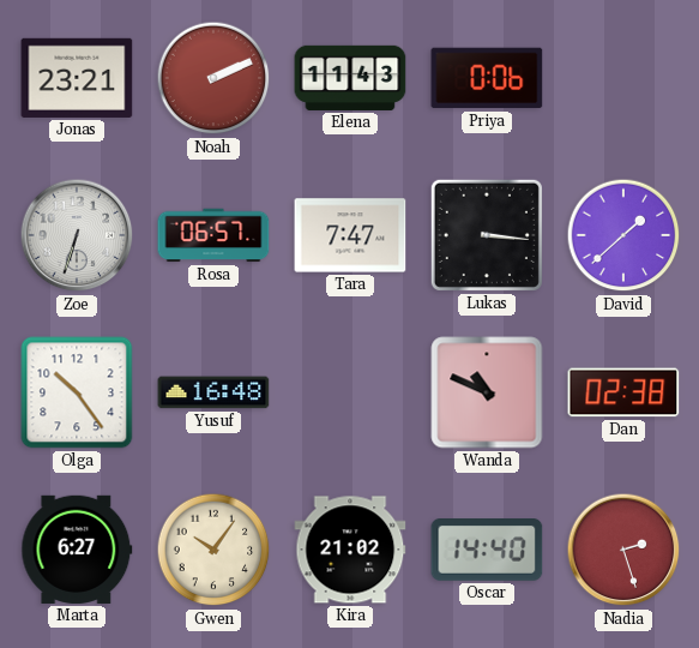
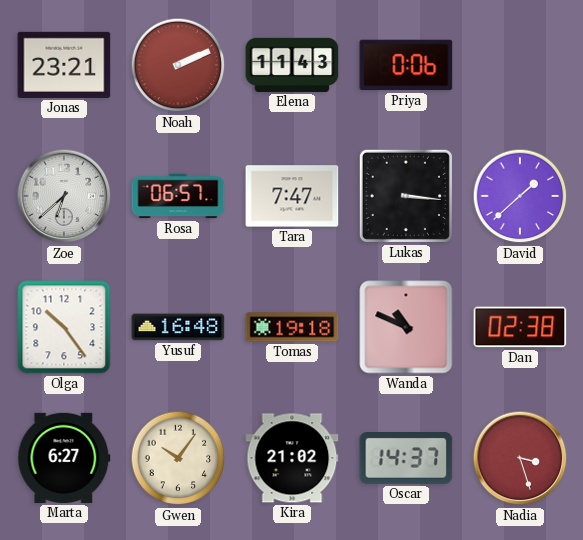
Zoe: 6:33 -> 6:38 (64, 196)
Tomas: none -> 19:18 (292, 327)
Oscar: 14:40 -> 14:37 (406, 459)
Nadia: 2:27 -> 3:27 (520, 458)
